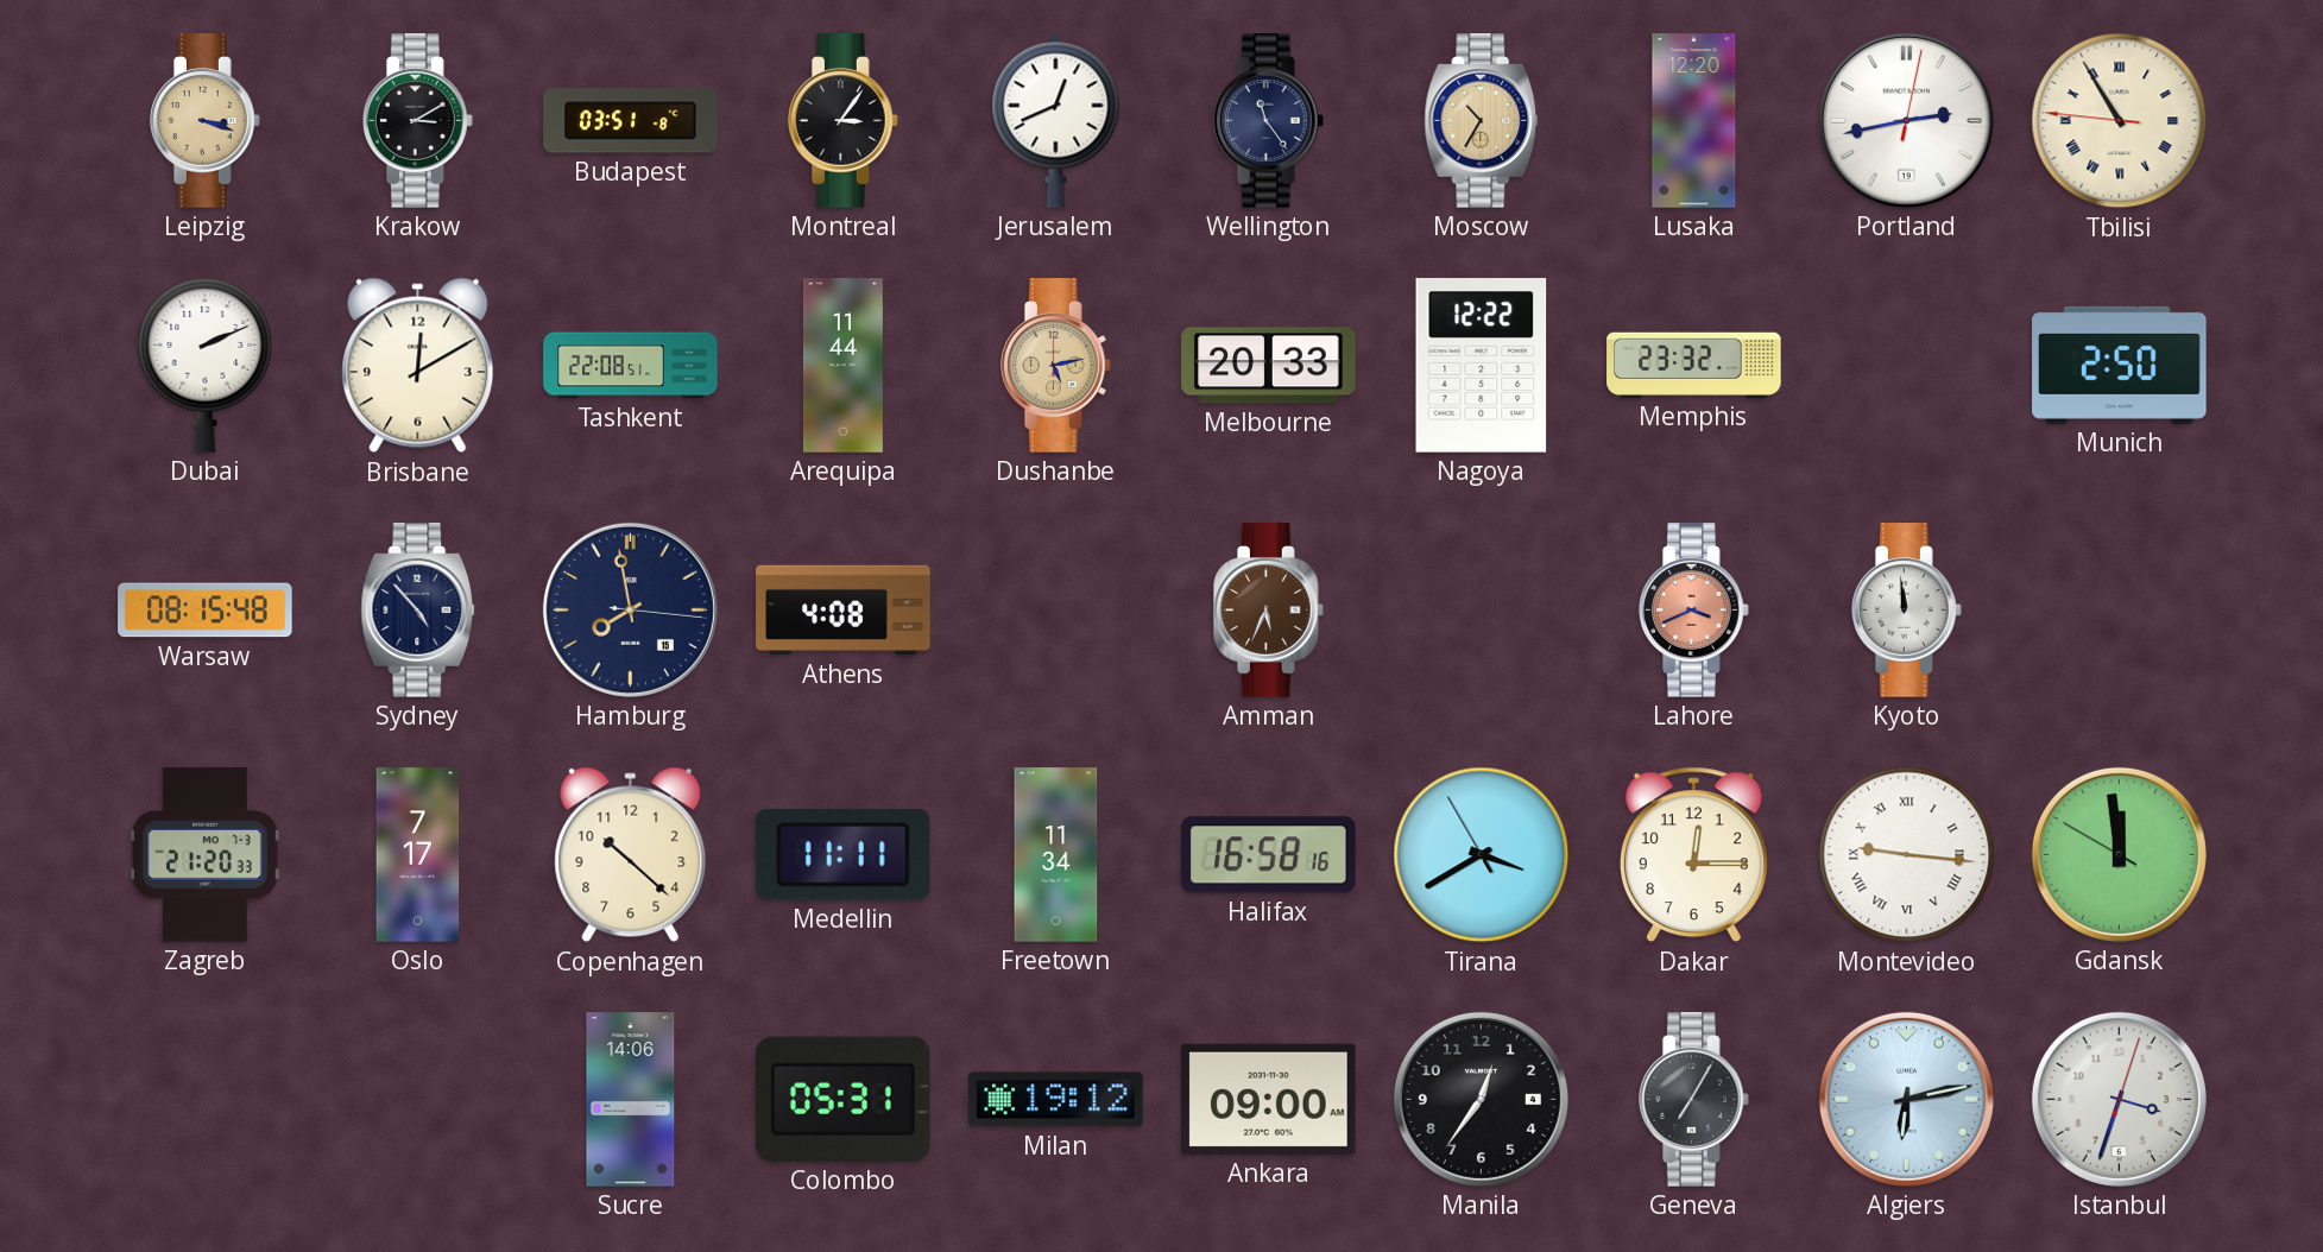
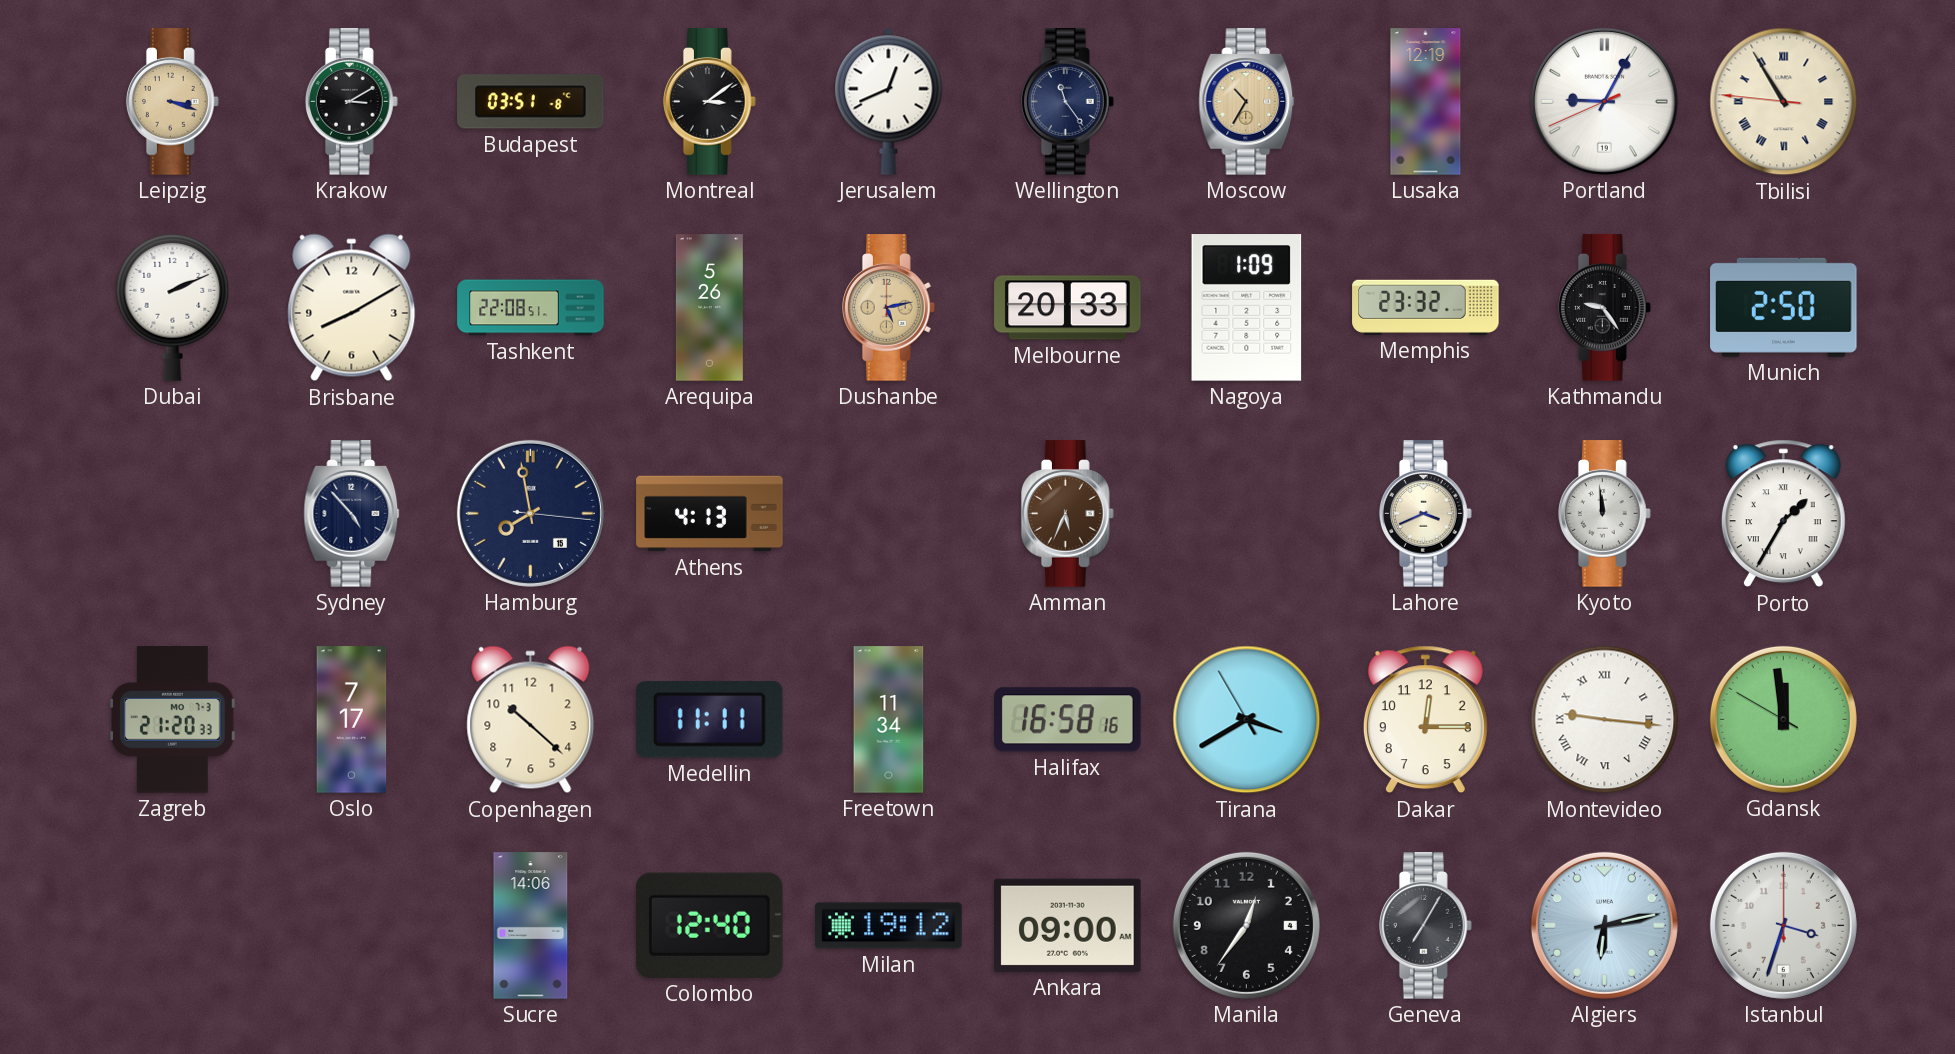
Montreal: 3:06 -> 3:09 (709, 102)
Lusaka: 12:20 -> 12:19 (1426, 102)
Portland: 2:43 -> 9:04 (1604, 101)
Brisbane: 12:10 -> 8:10 (352, 308)
Arequipa: 11:44 -> 5:26 (709, 308)
Nagoya: 12:22 -> 1:09 (1247, 308)
Kathmandu: none -> 9:24 (1604, 308)
Warsaw: 08:15 -> none (206, 611)
Athens: 4:08 -> 4:13 (710, 514)
Lahore dial: salmon -> cream (1425, 514)
Porto: none -> 1:35 (1783, 514)
Colombo: 05:31 -> 12:40 (710, 925)
Istanbul: 3:33:03 -> 3:33:00 (1783, 925)
